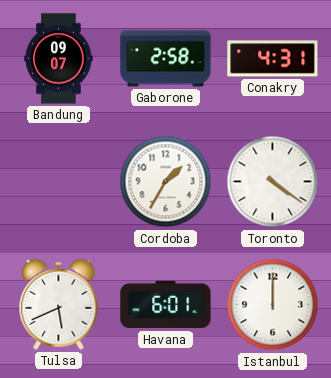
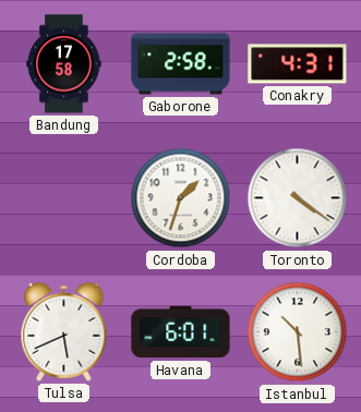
Bandung: 09:07 -> 17:58 (64, 64)
Cordoba: 1:35 -> 1:33 (181, 198)
Istanbul: 12:00 -> 10:29 (298, 332)
